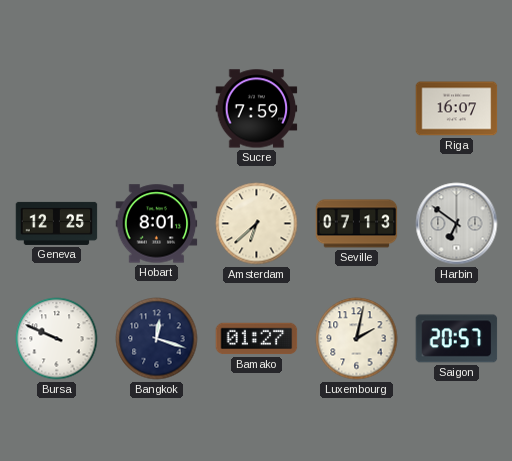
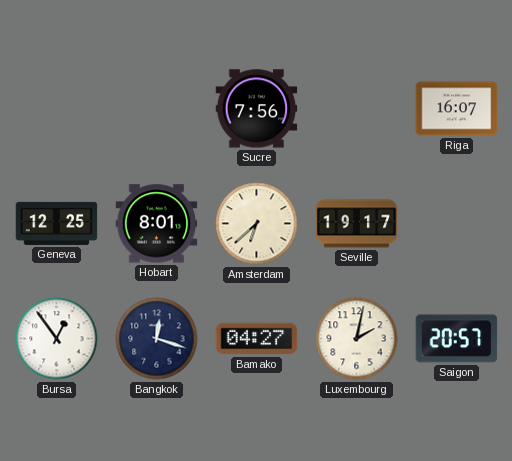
Sucre: 7:59 -> 7:56 (257, 109)
Seville: 07:13 -> 19:17 (357, 224)
Harbin: 6:51 -> none (457, 224)
Bursa: 9:49 -> 12:54 (57, 339)
Bamako: 01:27 -> 04:27 (257, 339)
